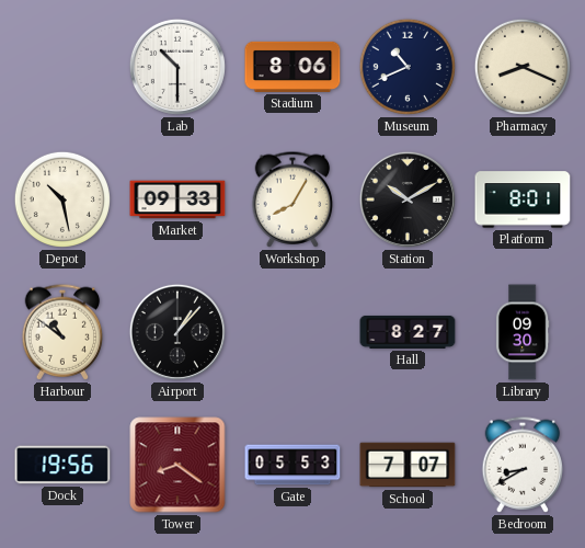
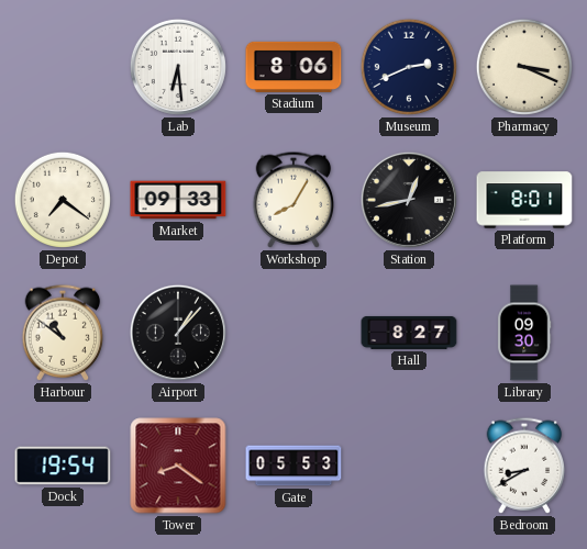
Lab: 10:30 -> 6:29 (178, 67)
Museum: 10:41 -> 2:41 (409, 67)
Pharmacy: 8:19 -> 3:19 (524, 67)
Depot: 10:28 -> 7:21 (63, 200)
Station: 10:10 -> 12:43 (409, 200)
Dock: 19:56 -> 19:54 (63, 466)
School: 7:07 -> none (408, 465)
